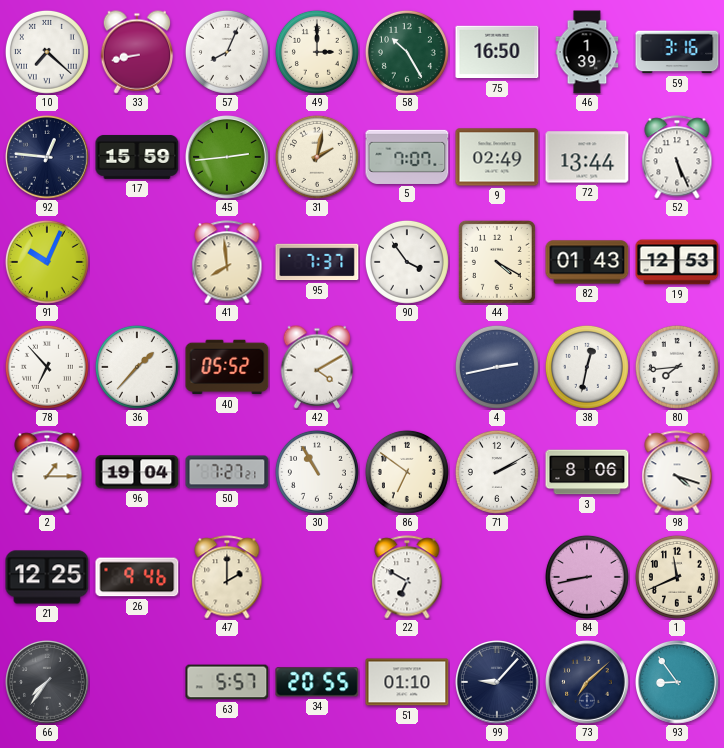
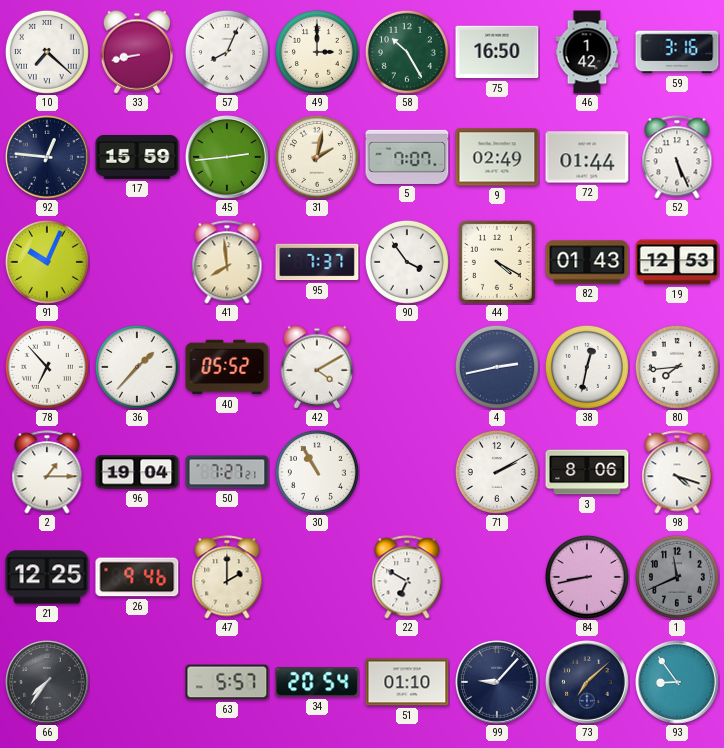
46: 1:39 -> 1:42 (587, 52)
72: 13:44 -> 01:44 (587, 157)
86: 6:51 -> none (407, 472)
1 dial: cream -> grey (677, 577)
34: 20:55 -> 20:54 (317, 682)
